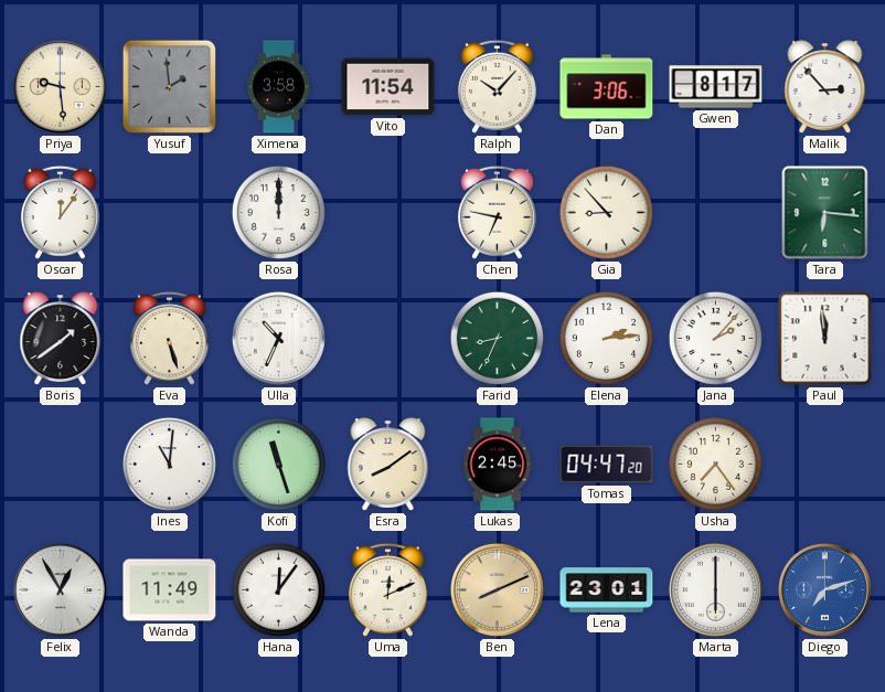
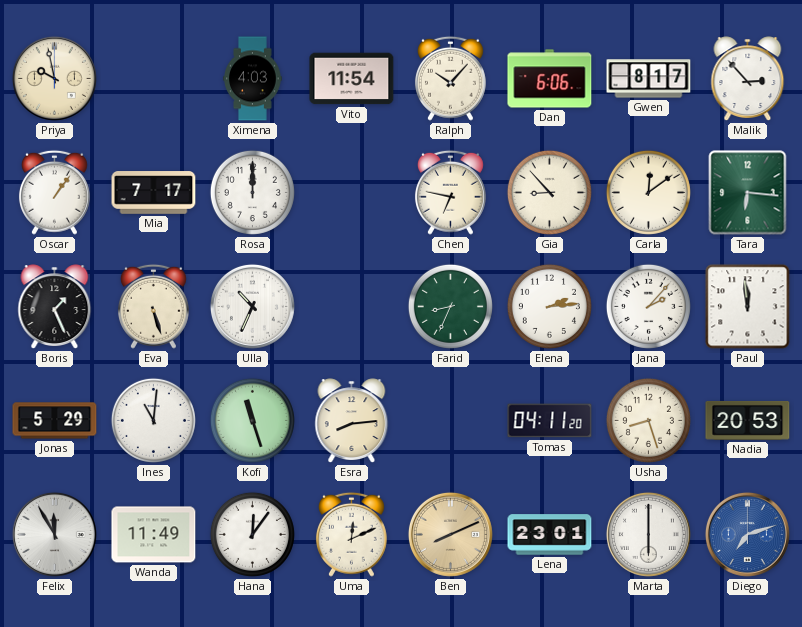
Priya: 9:29 -> 9:58 (54, 78)
Yusuf: 1:59 -> none (169, 86)
Ximena: 3:58 -> 4:03 (253, 79)
Dan: 3:06 -> 6:06 (550, 79)
Oscar: 12:06 -> 1:06 (54, 192)
Mia: none -> 7:17 (154, 193)
Carla: none -> 12:09 (648, 192)
Boris: 1:39 -> 1:26 (55, 307)
Jonas: none -> 5:29 (55, 421)
Esra: 8:09 -> 8:14 (352, 421)
Lukas: 2:45 -> none (498, 465)
Tomas: 04:47 -> 04:11 (550, 421)
Usha: 7:24 -> 8:27 (648, 420)
Nadia: none -> 20:53 (748, 420)
Felix: 12:55 -> 11:55 (54, 534)
